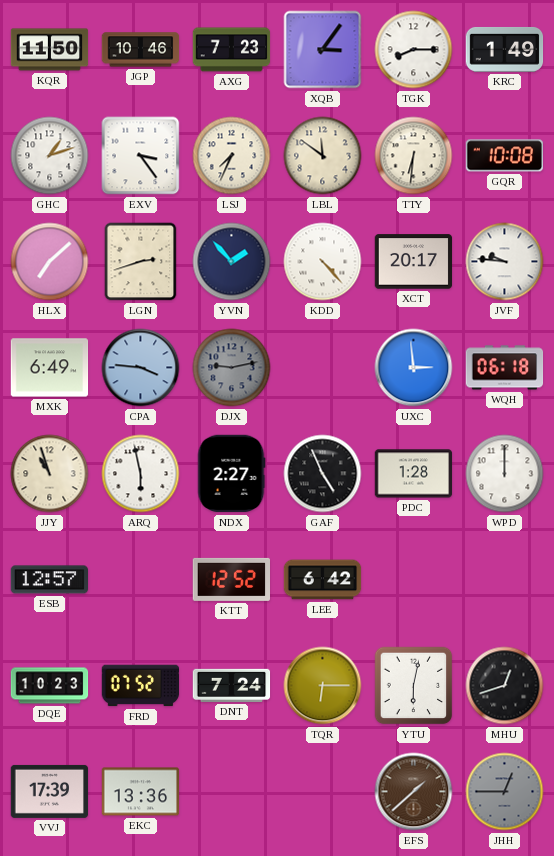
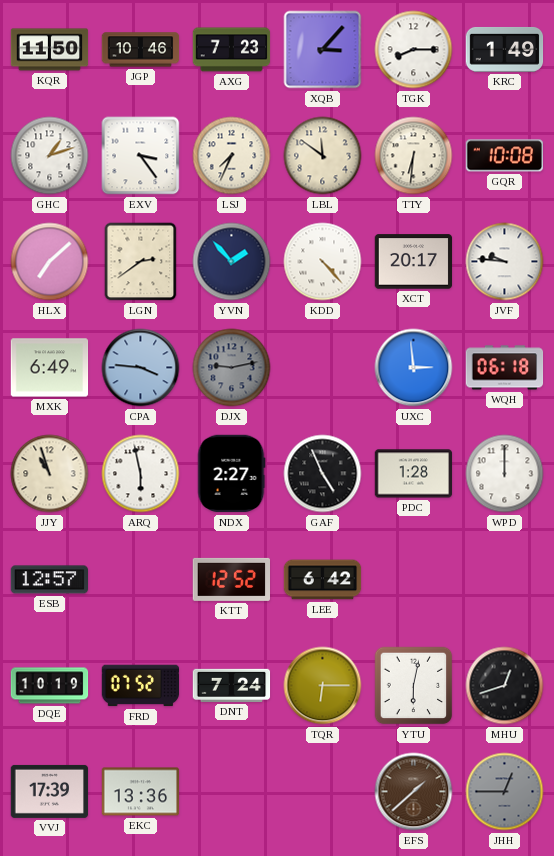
XQB: 3:06 -> 3:07 (323, 50)
LGN: 2:42 -> 2:39 (141, 262)
DQE: 10:23 -> 10:19 (50, 686)
